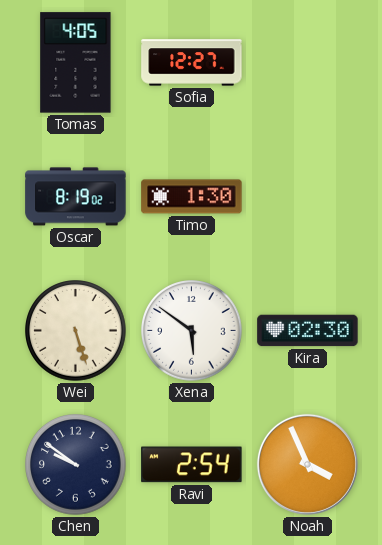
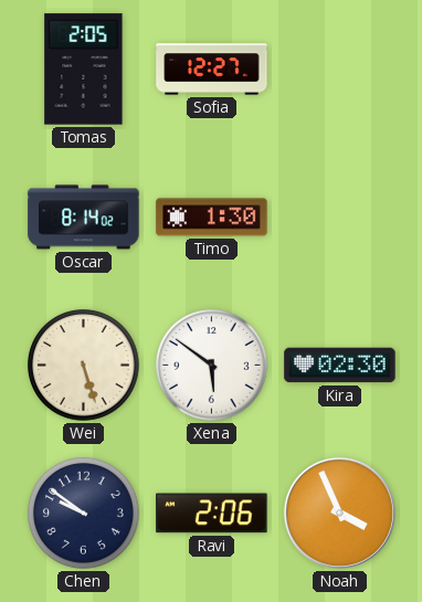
Tomas: 4:05 -> 2:05 (84, 70)
Oscar: 8:19 -> 8:14 (84, 218)
Ravi: 2:54 -> 2:06 (212, 514)
